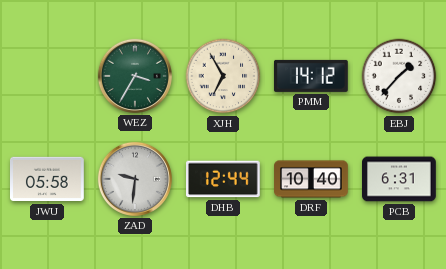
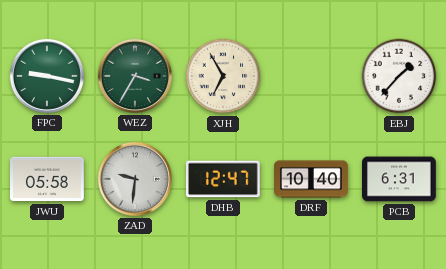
FPC: none -> 9:17 (47, 76)
PMM: 14:12 -> none (311, 76)
DHB: 12:44 -> 12:47 (224, 179)
